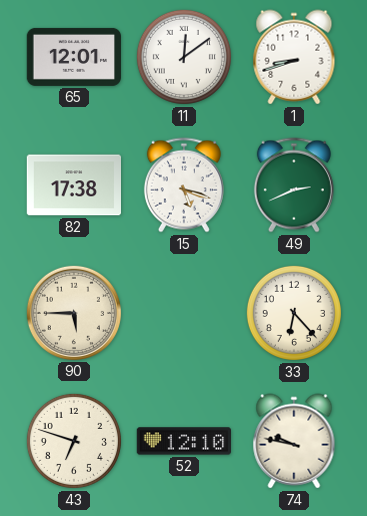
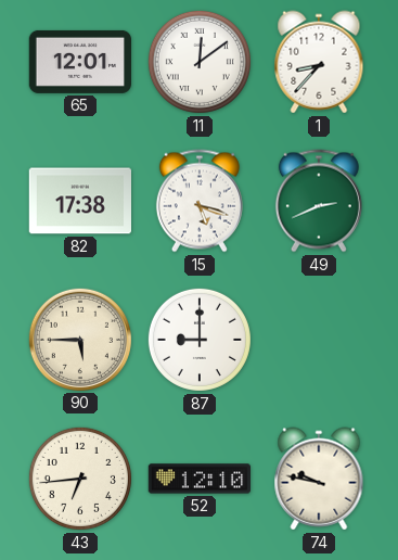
1: 8:42 -> 8:37 (319, 62)
87: none -> 9:00 (200, 340)
33: 6:23 -> none (294, 313)
43: 6:48 -> 6:44 (80, 479)
